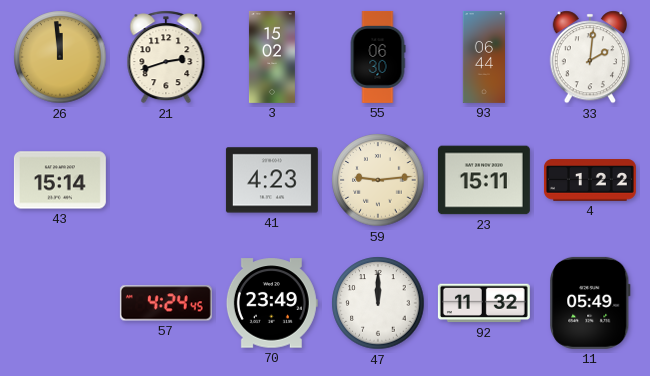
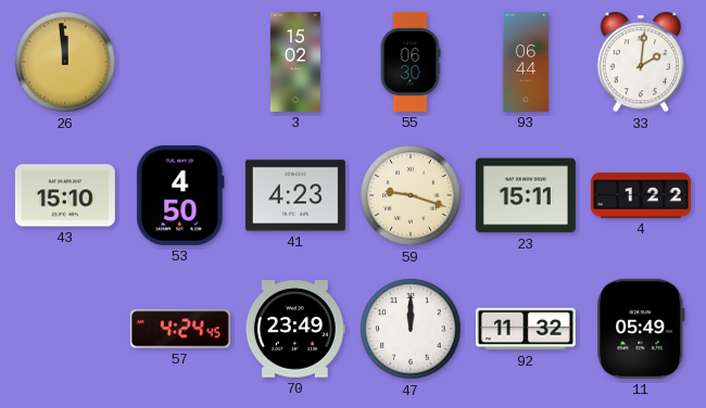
21: 2:42 -> none (166, 57)
43: 15:14 -> 15:10 (65, 195)
53: none -> 4:50 (180, 195)
59: 9:14 -> 9:18 (411, 195)
